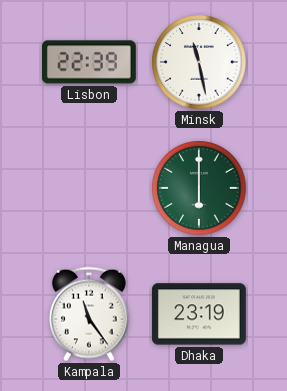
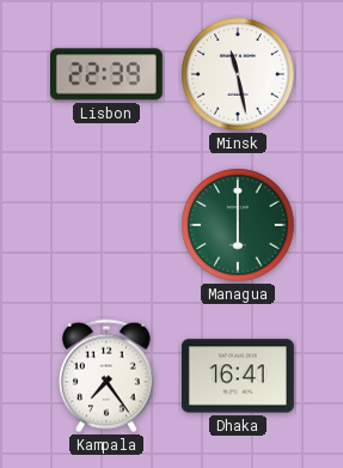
Kampala: 11:24 -> 7:24 (106, 376)
Dhaka: 23:19 -> 16:41 (238, 376)
